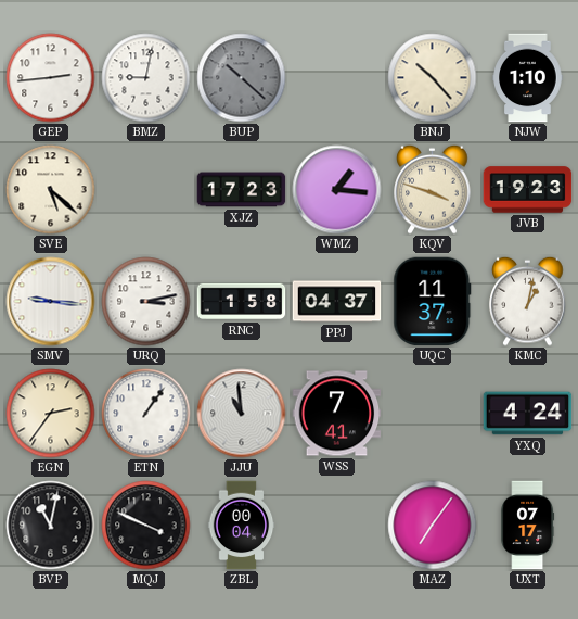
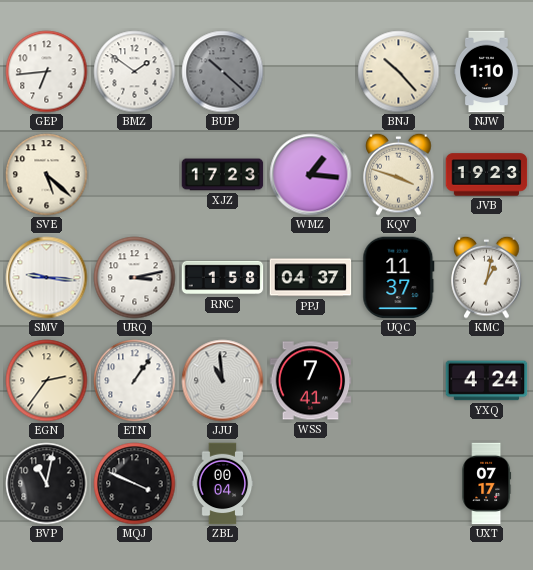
GEP: 2:44 -> 6:44 (47, 72)
BMZ: 9:02 -> 1:51 (135, 72)
MAZ: 7:06 -> none (433, 526)
